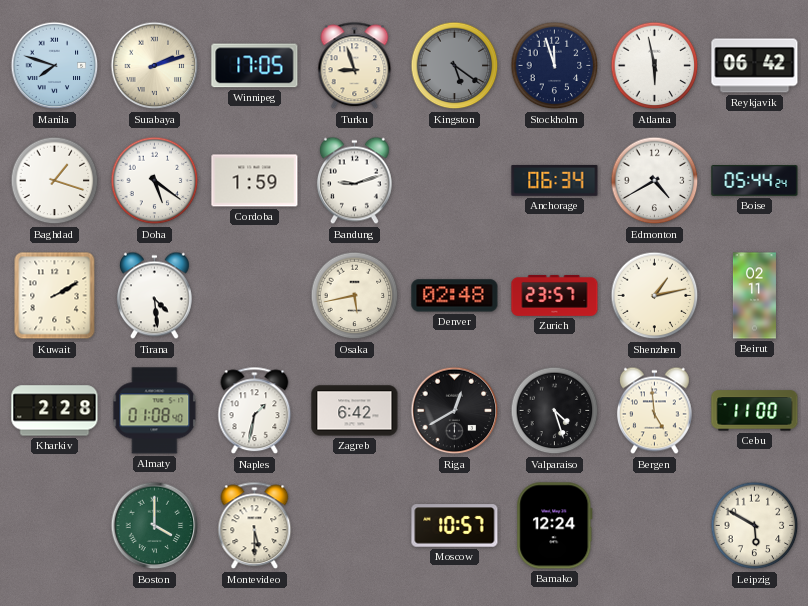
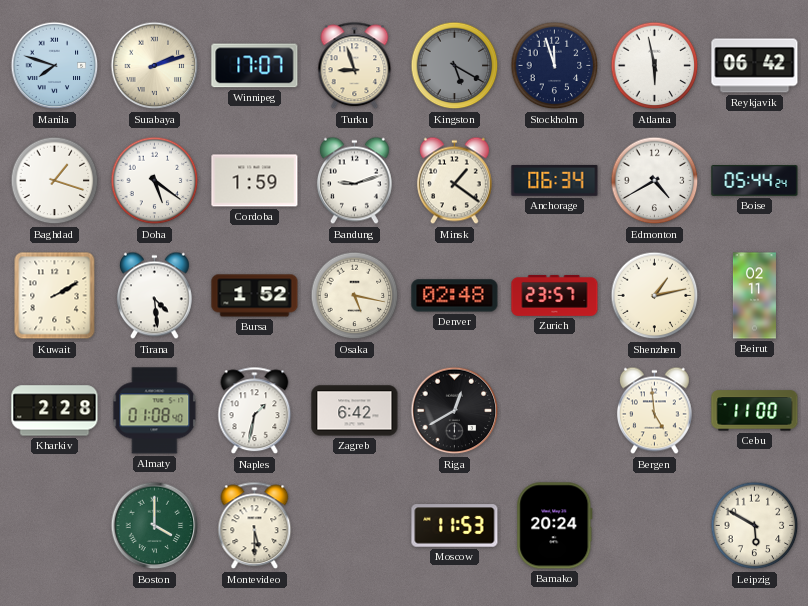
Winnipeg: 17:05 -> 17:07 (255, 66)
Kingston: 5:21 -> 5:20 (455, 66)
Minsk: none -> 1:21 (454, 181)
Bursa: none -> 1:52 (255, 296)
Osaka: 5:43 -> 5:17 (355, 296)
Valparaiso: 4:27 -> none (555, 411)
Moscow: 10:57 -> 11:53 (455, 526)
Bamako: 12:24 -> 20:24 (555, 526)
